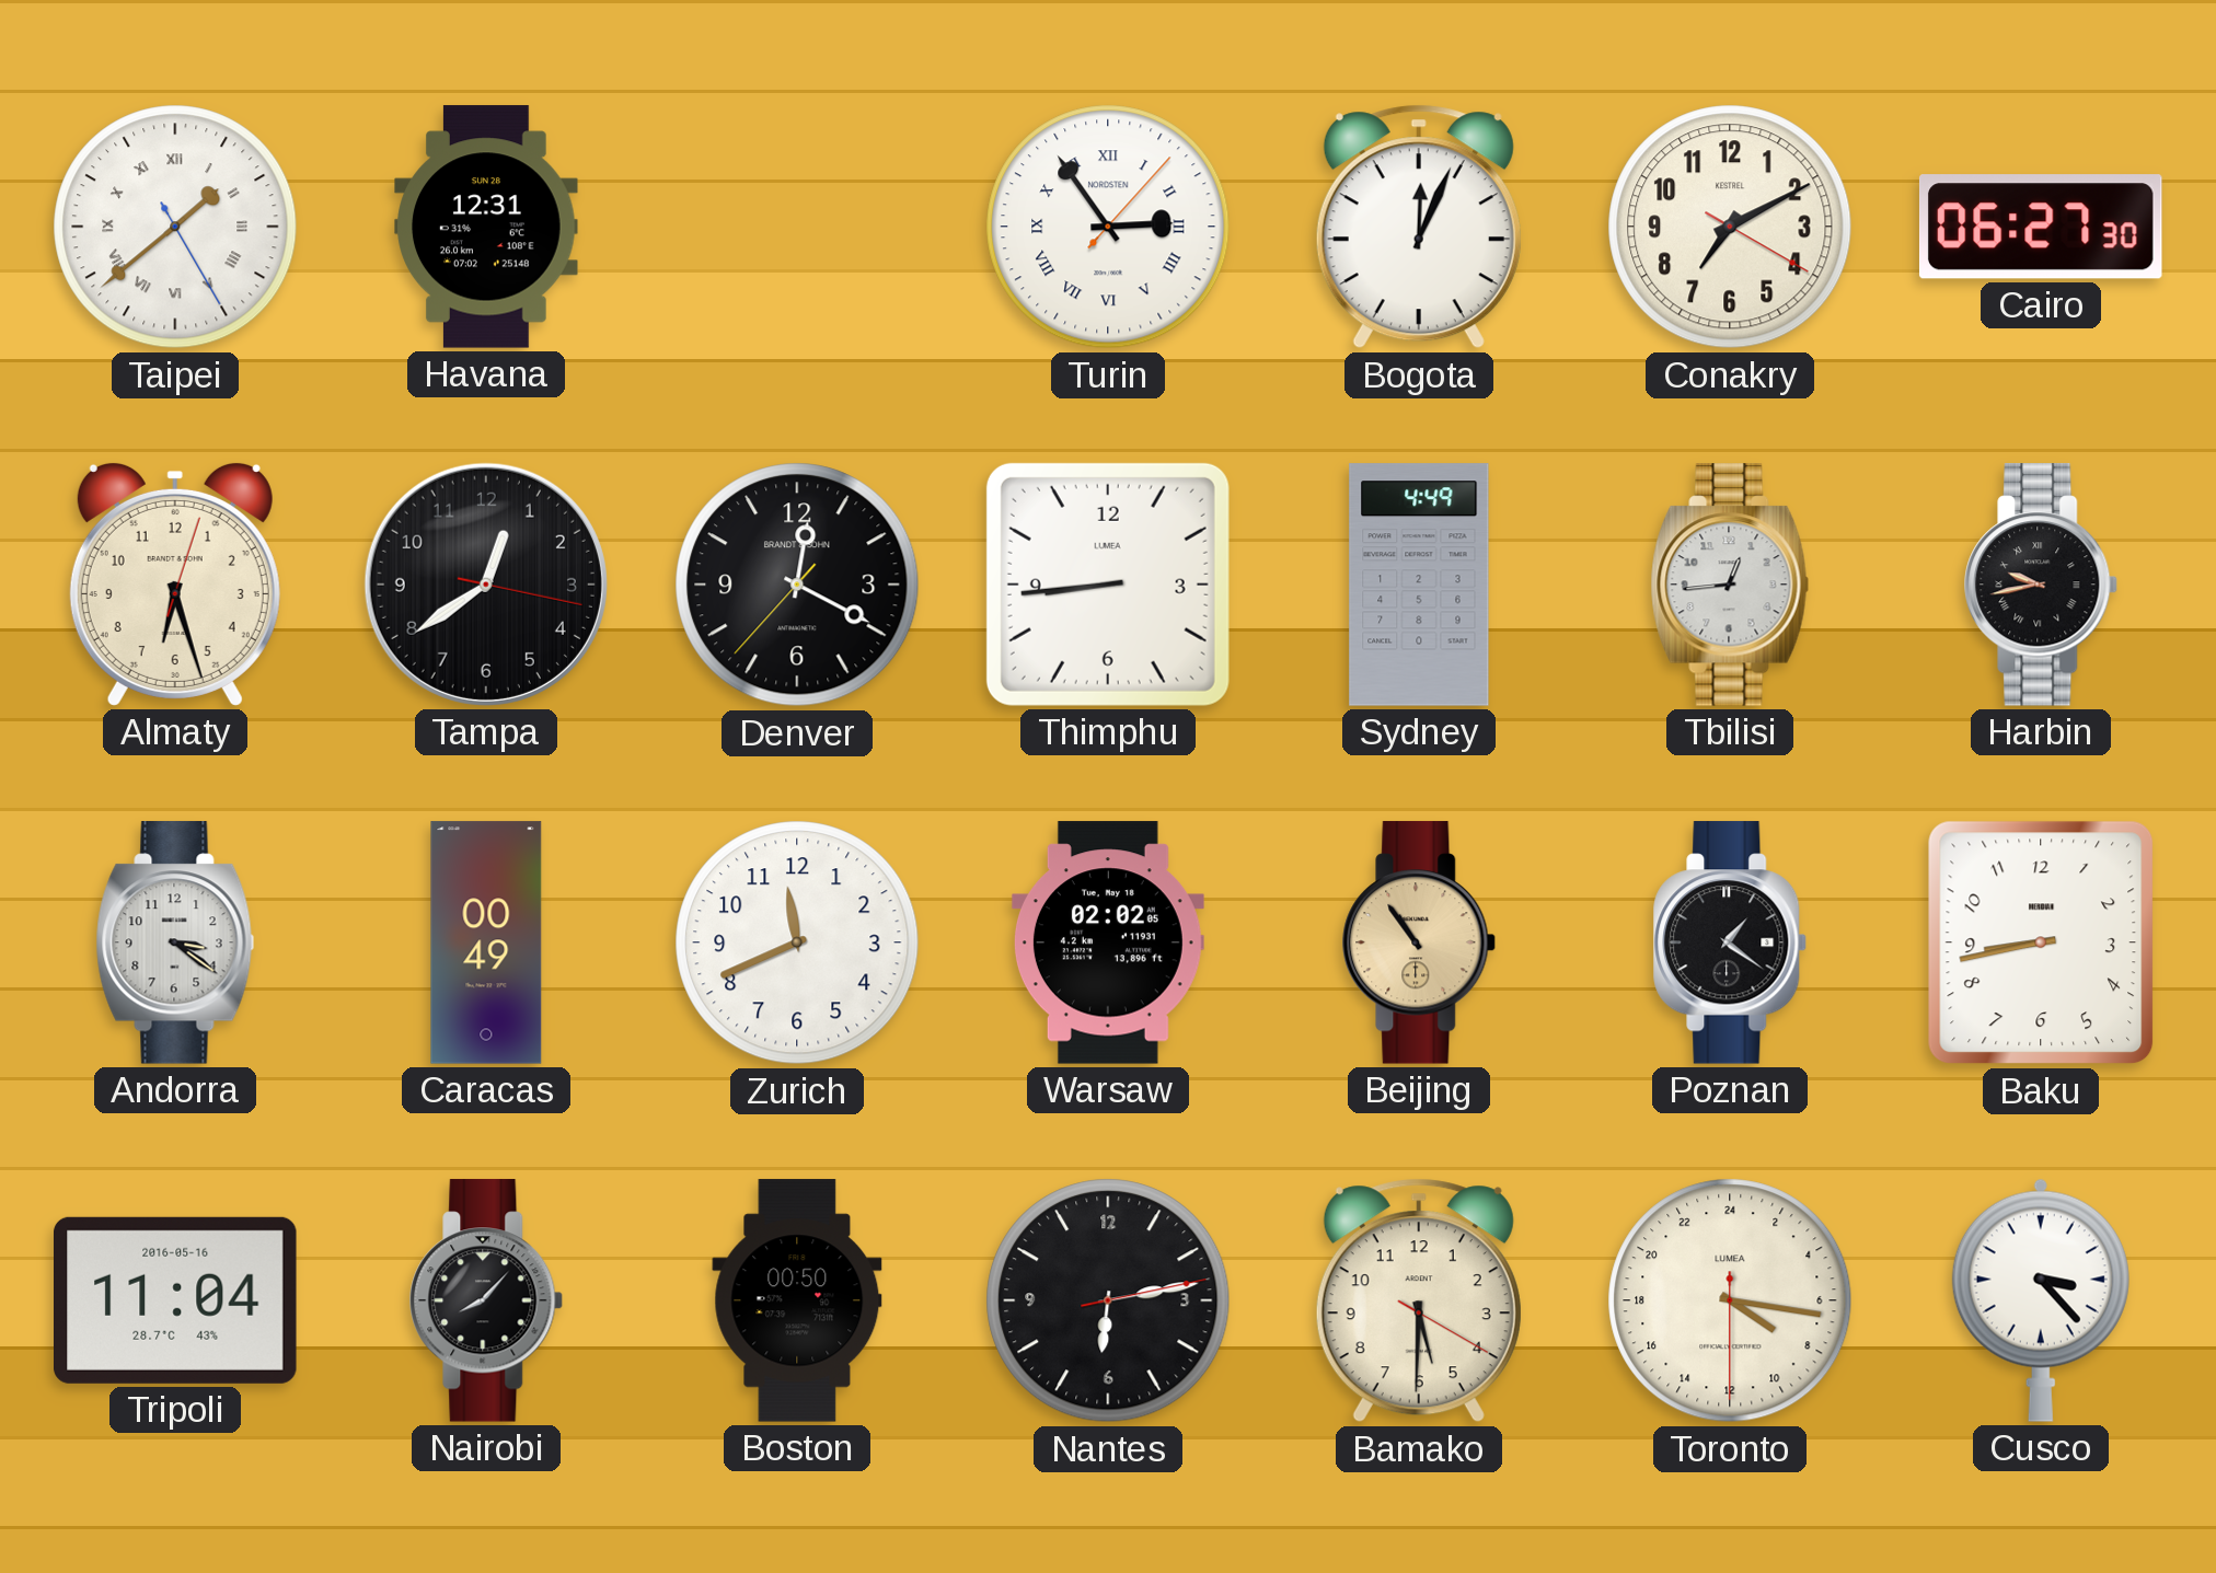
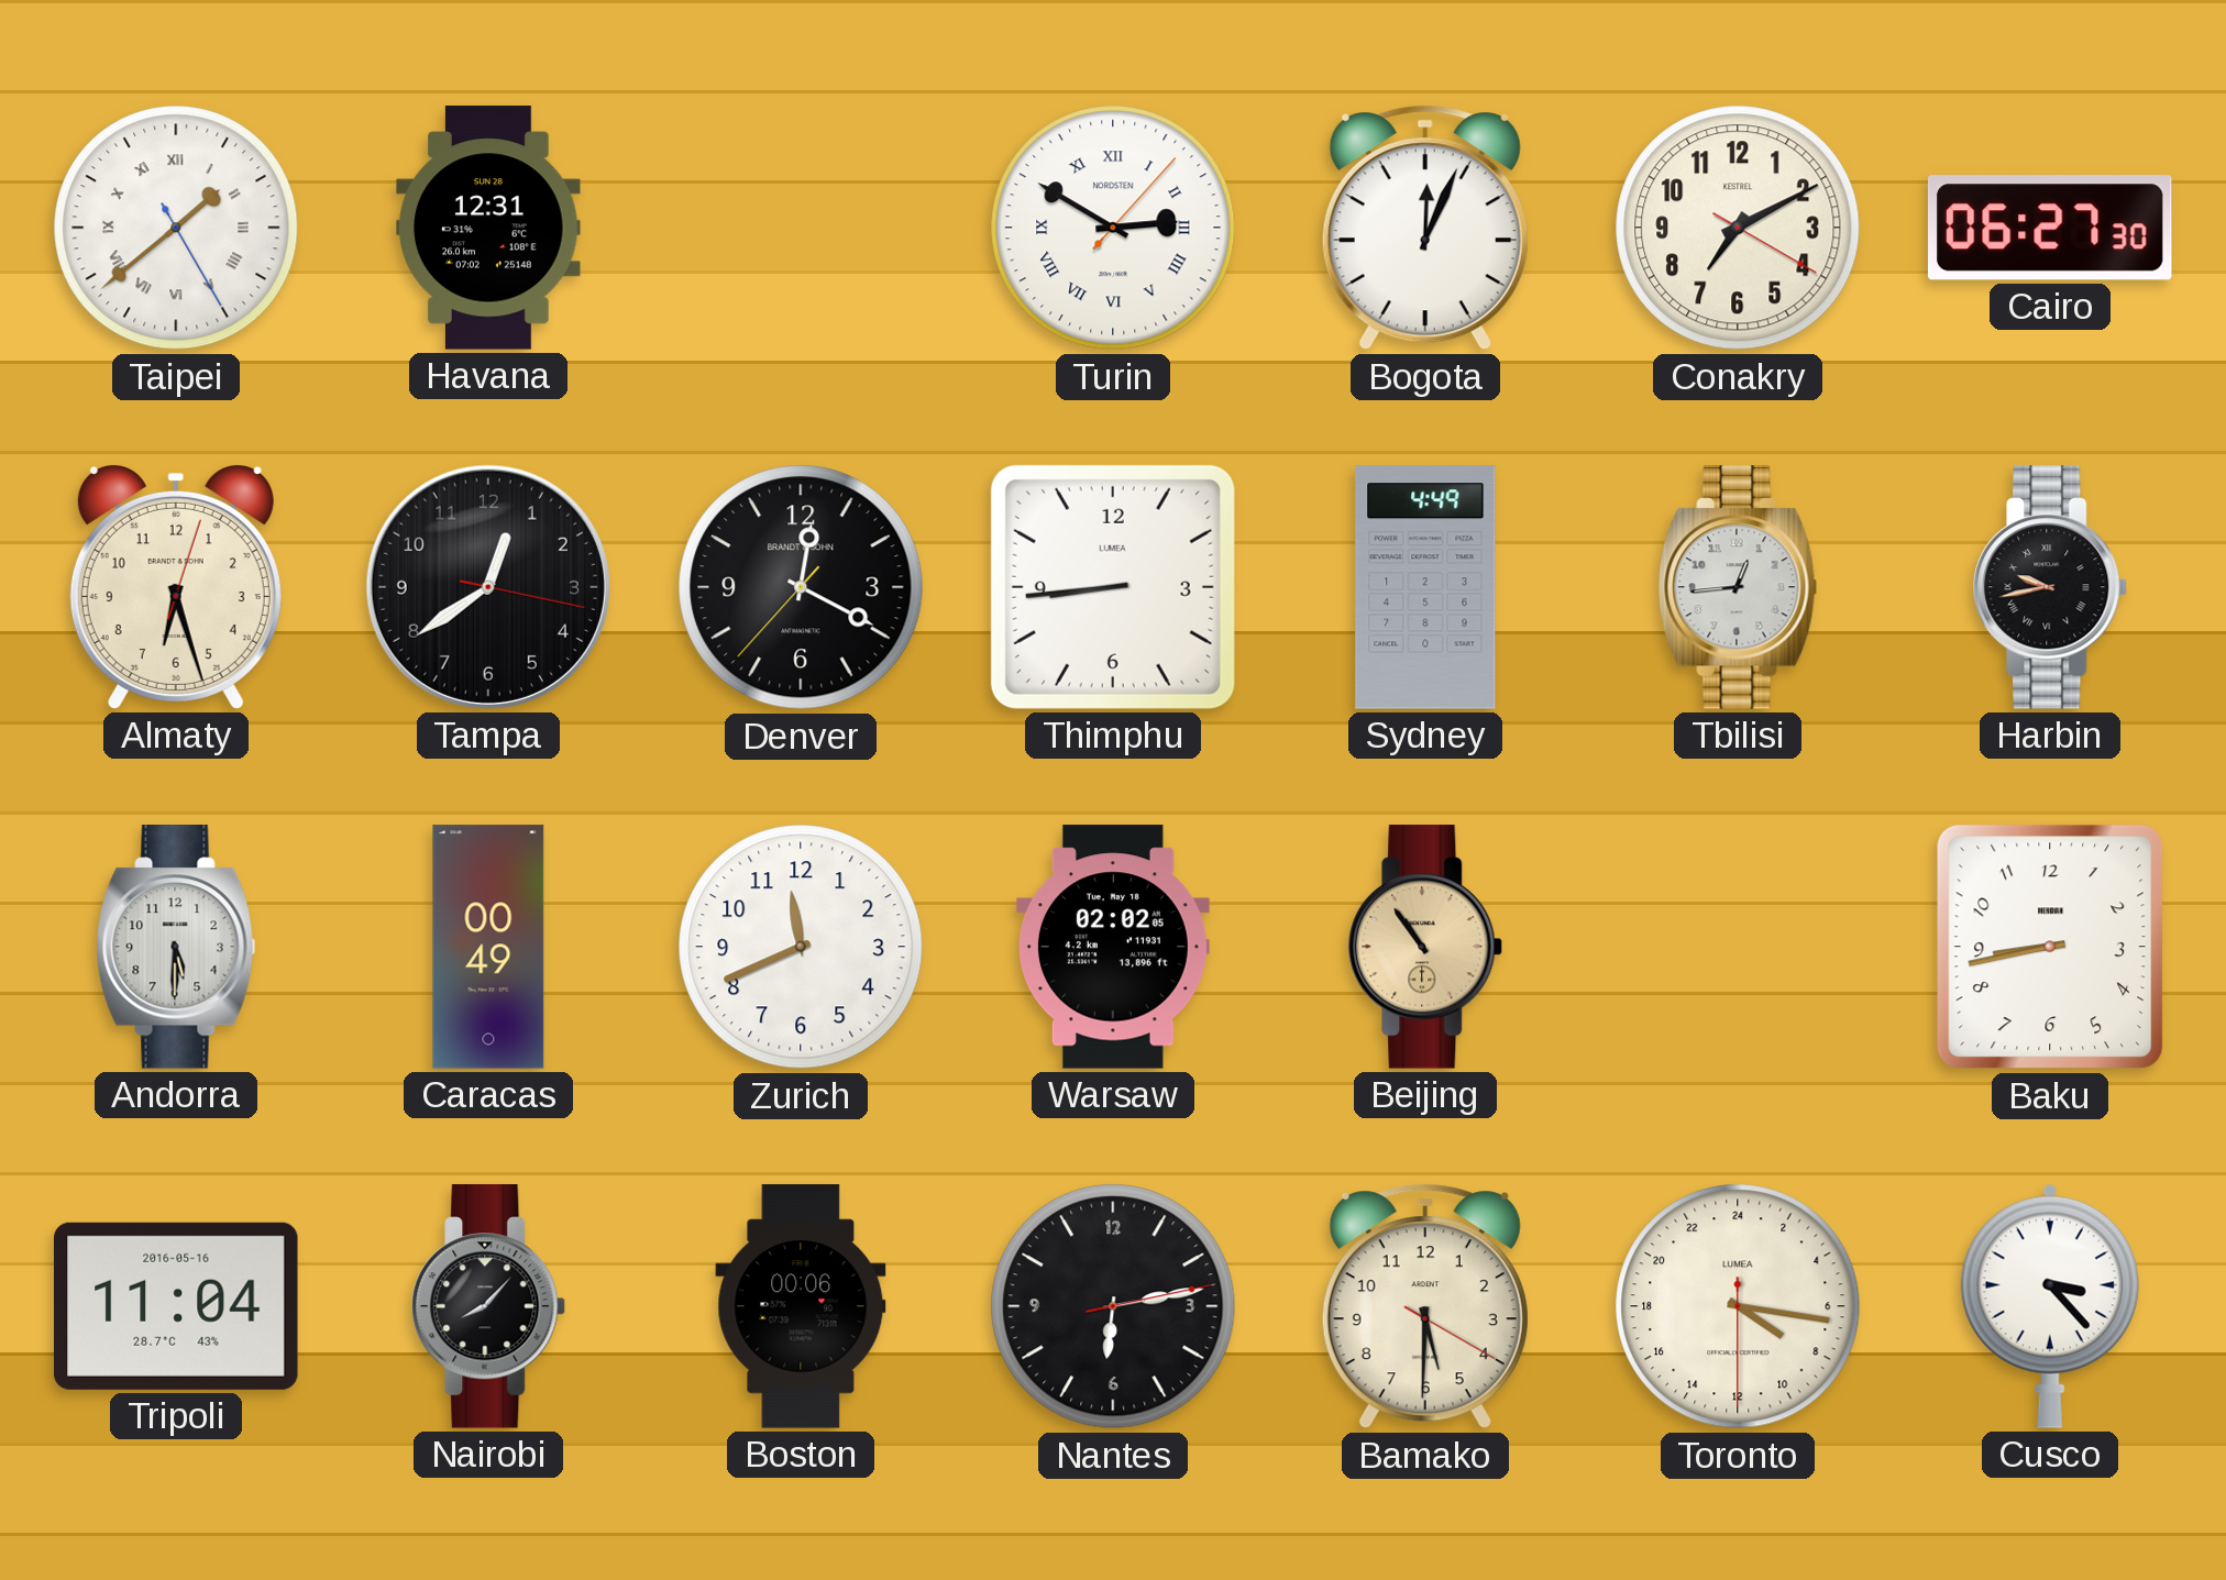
Turin: 2:54 -> 2:50 (1113, 228)
Andorra: 3:21 -> 5:30 (176, 947)
Poznan: 1:21 -> none (1731, 942)
Boston: 00:50 -> 00:06 (801, 1306)
